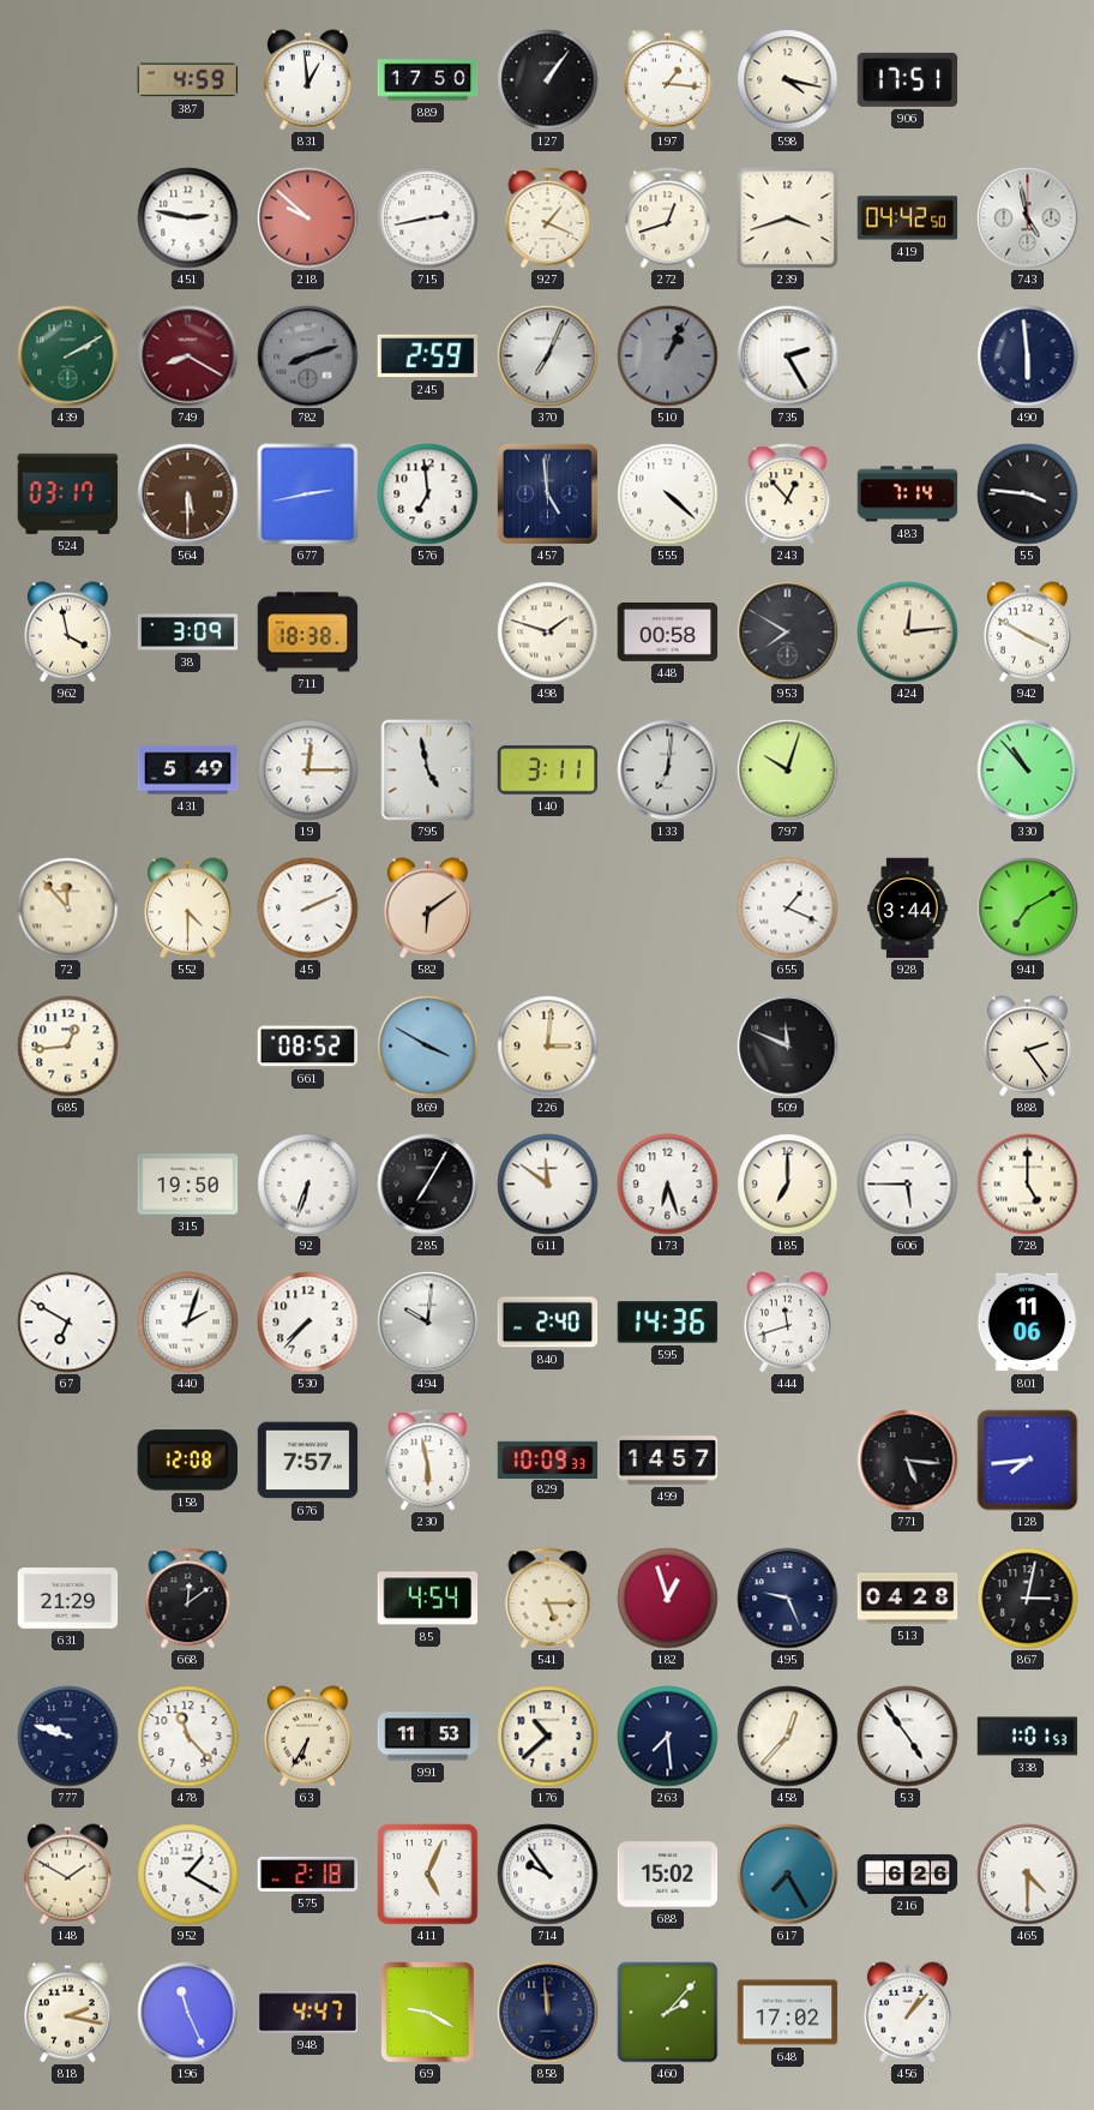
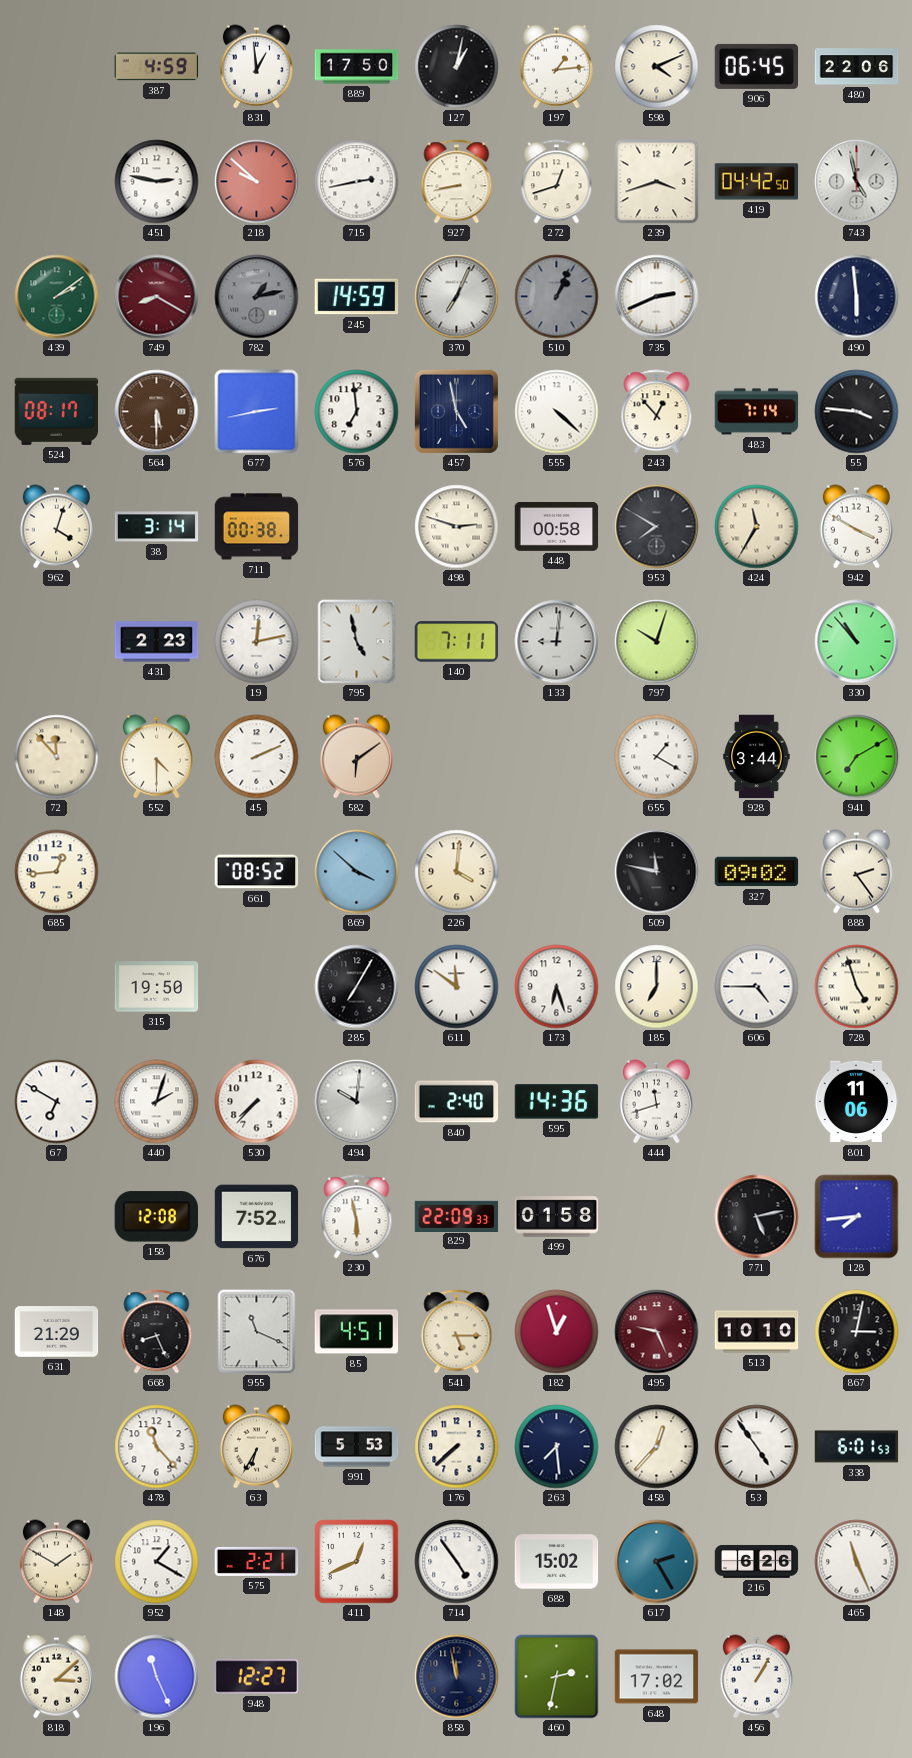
127: 1:06 -> 1:02 (457, 67)
197: 1:16 -> 1:14 (556, 67)
598: 4:17 -> 4:11 (657, 67)
906: 17:51 -> 06:45 (757, 66)
480: none -> 22:06 (857, 67)
927: 1:19 -> 8:43 (457, 182)
439: 2:10 -> 2:09 (57, 297)
782: 8:12 -> 1:13 (257, 297)
245: 2:59 -> 14:59 (357, 297)
735: 2:25 -> 2:41 (657, 297)
524: 03:17 -> 08:17 (57, 411)
457: 4:59 -> 4:58 (456, 411)
962: 3:58 -> 4:03 (56, 527)
38: 3:09 -> 3:14 (157, 527)
711: 18:38 -> 00:38 (257, 527)
498: 1:48 -> 2:48 (457, 527)
424: 12:14 -> 11:35 (757, 527)
431: 5:49 -> 2:23 (157, 642)
19: 12:15 -> 12:13 (257, 642)
140: 3:11 -> 7:11 (457, 642)
133: 7:01 -> 9:01 (557, 642)
655: 1:19 -> 1:20 (657, 757)
869: 3:50 -> 3:52 (357, 872)
226: 3:01 -> 4:01 (457, 872)
509: 11:49 -> 11:47 (657, 872)
327: none -> 09:02 (757, 872)
92: 6:33 -> none (308, 1185)
606: 5:45 -> 4:45 (757, 987)
728: 5:00 -> 4:57 (857, 987)
676: 7:57 -> 7:52 (257, 1217)
829: 10:09 -> 22:09 (457, 1216)
499: 14:57 -> 01:58 (557, 1217)
771: 5:16 -> 5:13 (757, 1217)
668: 12:09 -> 8:26 (157, 1332)
955: none -> 11:19 (257, 1332)
85: 4:54 -> 4:51 (357, 1332)
495 dial: navy -> burgundy (657, 1332)
513: 04:28 -> 10:10 (757, 1332)
777: 9:48 -> none (68, 1737)
991: 11:53 -> 5:53 (357, 1447)
176: 10:38 -> 7:38 (457, 1447)
338: 1:01 -> 6:01 (857, 1447)
575: 2:18 -> 2:21 (257, 1561)
411: 5:04 -> 12:41 (357, 1562)
714: 9:54 -> 4:54 (457, 1562)
617: 7:25 -> 2:25 (657, 1562)
465: 4:30 -> 11:26 (857, 1562)
818: 2:17 -> 3:08 (56, 1677)
948: 4:47 -> 12:27 (257, 1677)
69: 9:20 -> none (428, 2013)
858: 11:59 -> 11:58 (457, 1677)
460: 2:07 -> 2:32 (557, 1677)
456: 1:07 -> 1:05 (756, 1677)
